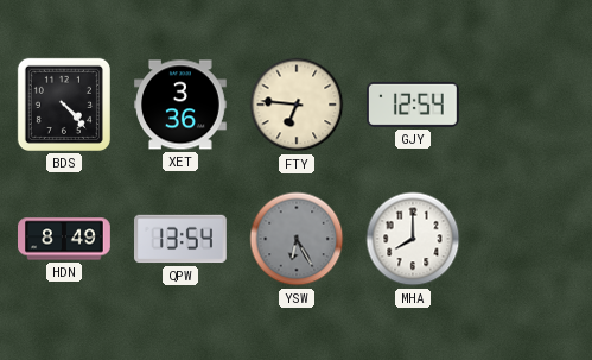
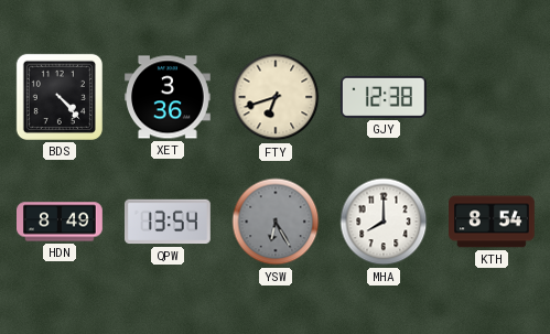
FTY: 6:46 -> 6:42 (276, 97)
GJY: 12:54 -> 12:38 (384, 97)
KTH: none -> 8:54 (493, 222)
